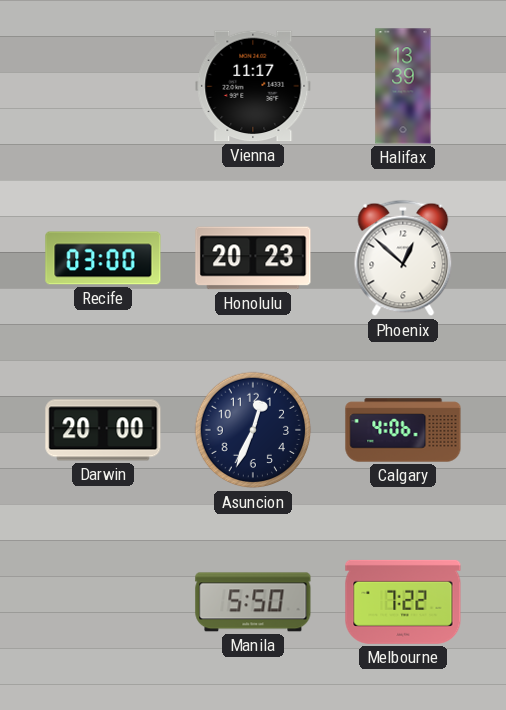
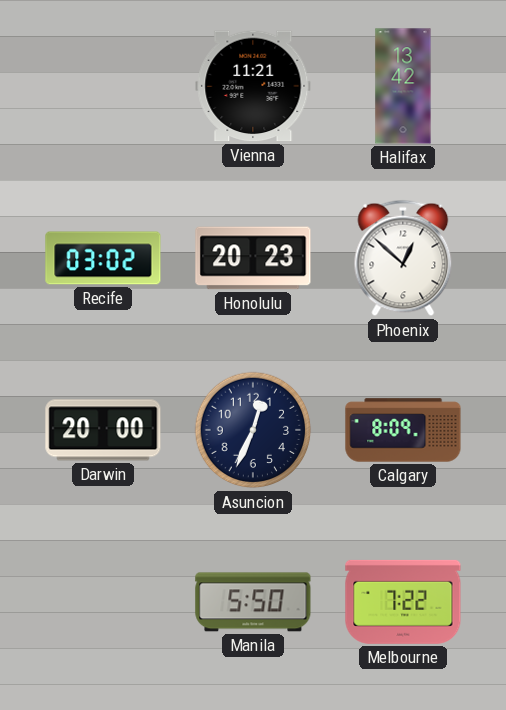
Vienna: 11:17 -> 11:21 (253, 86)
Halifax: 13:39 -> 13:42 (403, 86)
Recife: 03:00 -> 03:02 (103, 258)
Calgary: 4:06 -> 8:09 (403, 430)
